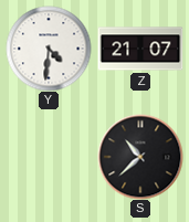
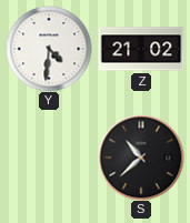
Z: 21:07 -> 21:02 (141, 49)
